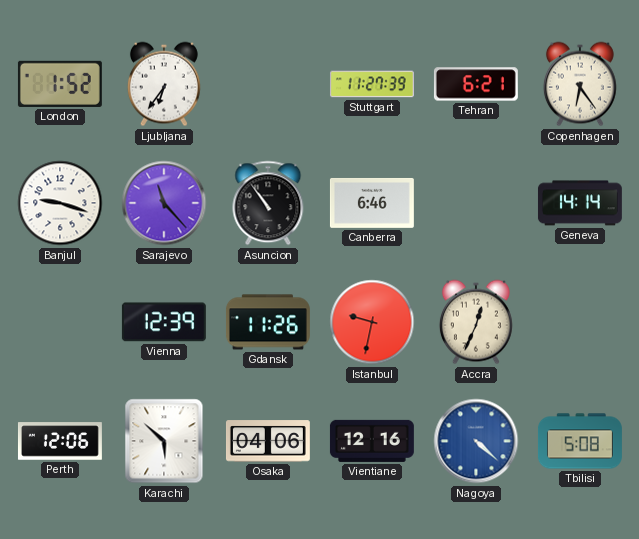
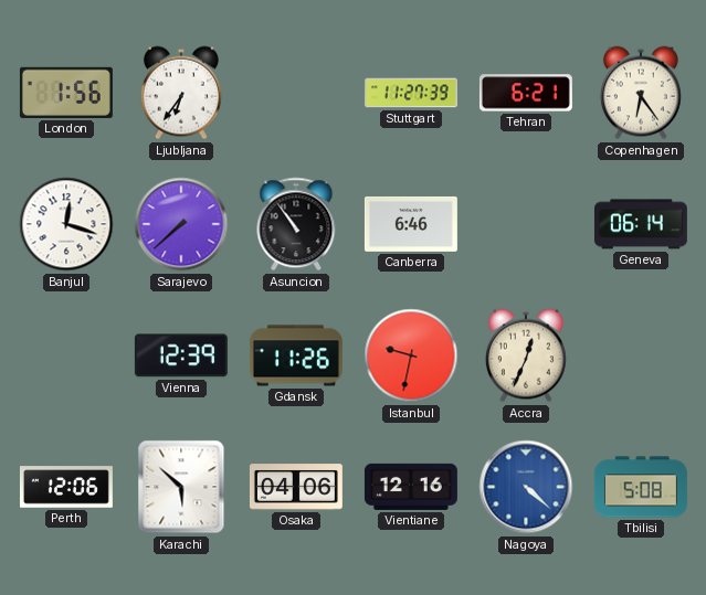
London: 1:52 -> 1:56 (66, 93)
Banjul: 9:18 -> 12:18 (66, 224)
Sarajevo: 11:23 -> 7:38 (181, 224)
Geneva: 14:14 -> 06:14 (641, 224)
